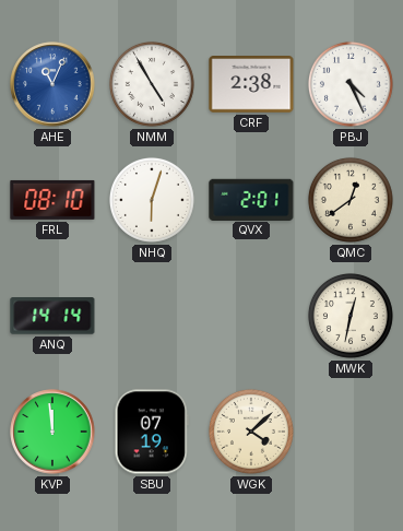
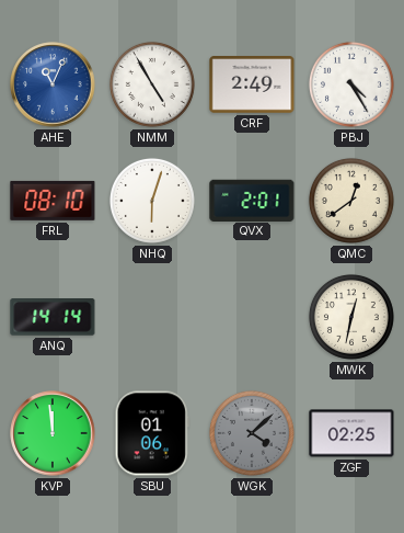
CRF: 2:38 -> 2:49 (252, 86)
PBJ: 4:26 -> 4:25 (351, 84)
SBU: 07:19 -> 01:06 (152, 433)
WGK dial: cream -> grey (252, 433)
ZGF: none -> 02:25 (351, 433)
